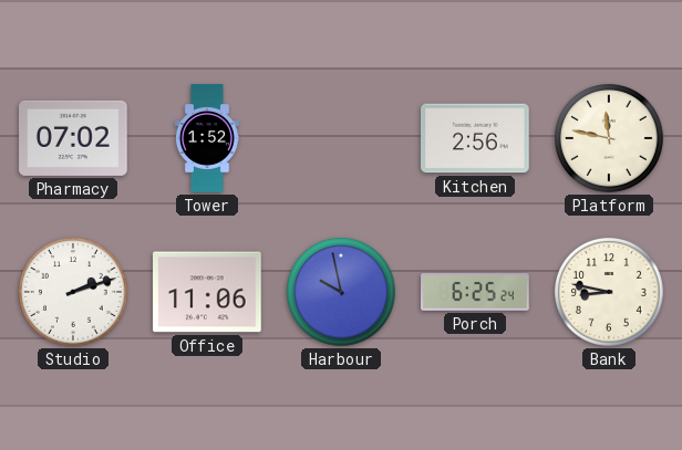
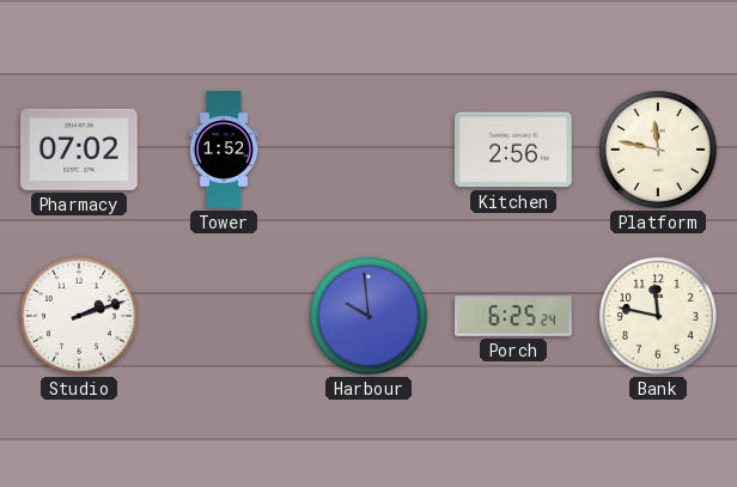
Office: 11:06 -> none (208, 292)
Harbour: 9:58 -> 9:59 (370, 317)
Bank: 8:47 -> 11:47 (659, 317)
